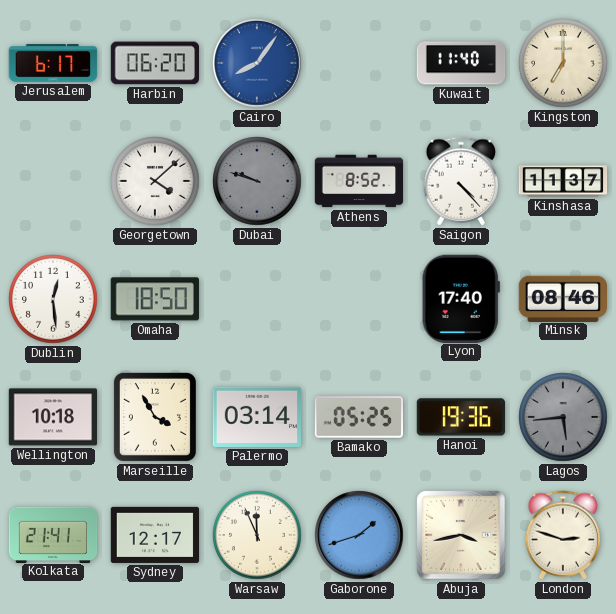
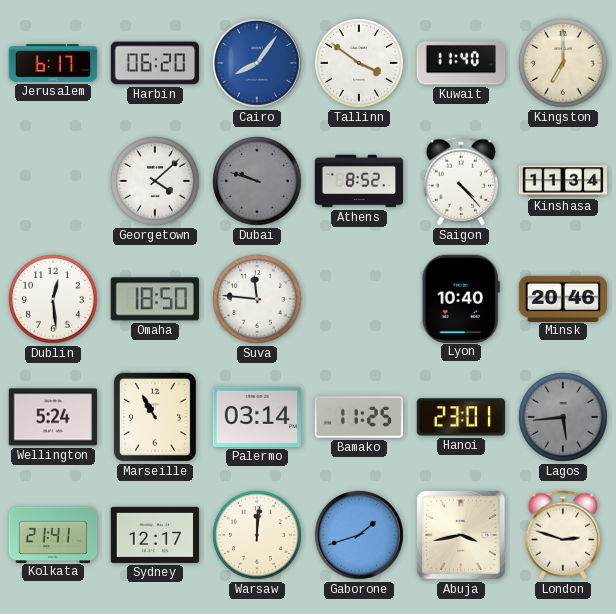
Tallinn: none -> 3:51 (359, 63)
Kinshasa: 11:37 -> 11:34 (563, 181)
Suva: none -> 11:46 (257, 299)
Lyon: 17:40 -> 10:40 (461, 298)
Minsk: 08:46 -> 20:46 (562, 298)
Wellington: 10:18 -> 5:24 (53, 417)
Marseille: 3:55 -> 10:55 (155, 417)
Bamako: 05:25 -> 11:25 (358, 417)
Hanoi: 19:36 -> 23:01 (461, 417)
Warsaw: 11:56 -> 12:01 (257, 535)
